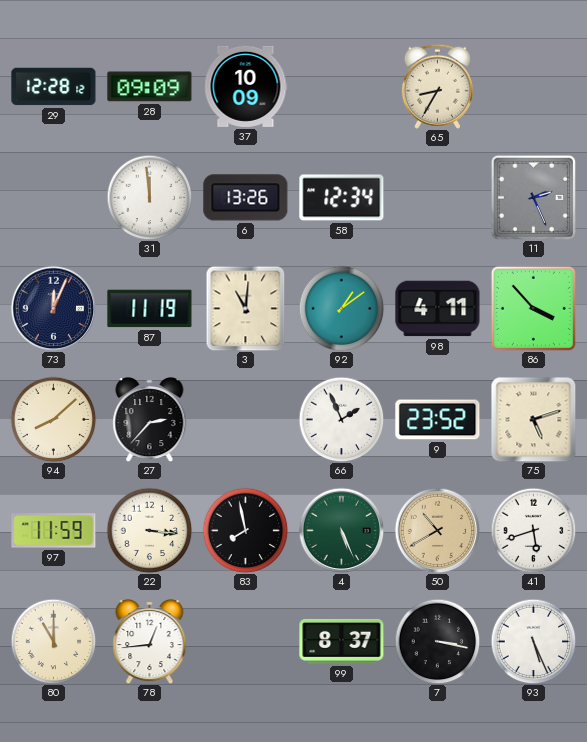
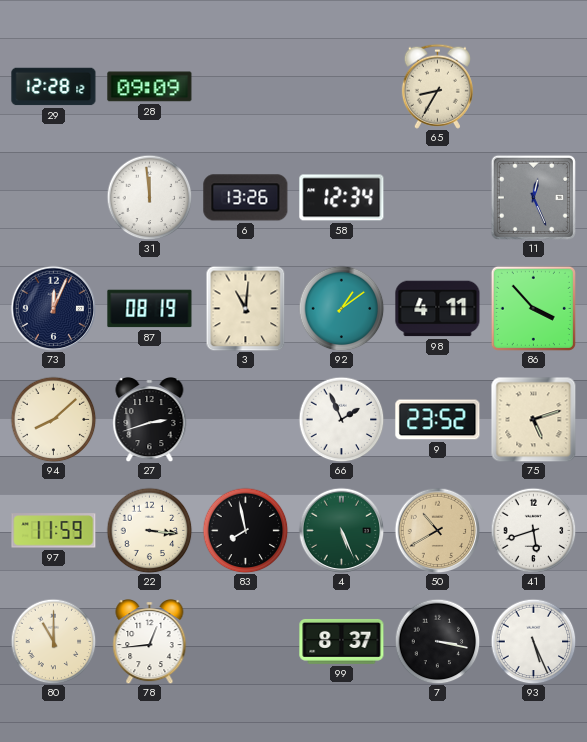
37: 10:09 -> none (246, 86)
11: 2:26 -> 12:26 (533, 197)
87: 11:19 -> 08:19 (150, 309)
27: 2:37 -> 2:42 (150, 420)
